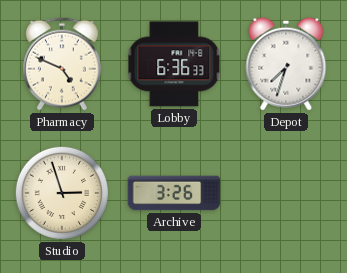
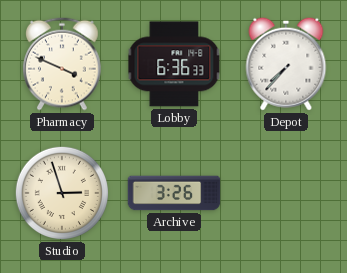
Pharmacy: 4:49 -> 3:49 (63, 64)
Depot: 7:33 -> 7:37 (286, 64)
